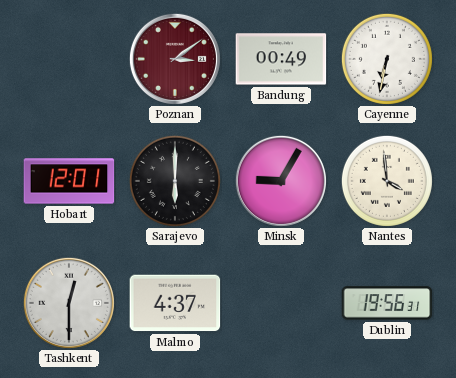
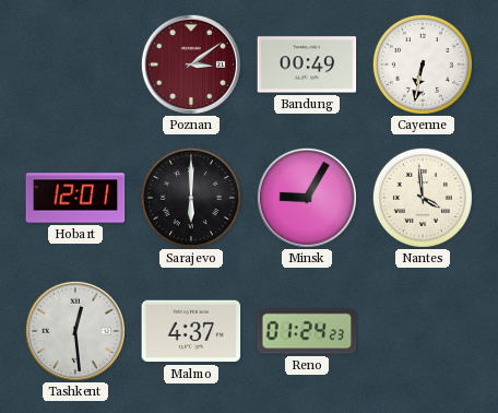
Tashkent: 12:30 -> 12:29 (75, 331)
Reno: none -> 01:24 (307, 331)
Dublin: 19:56 -> none (387, 303)
